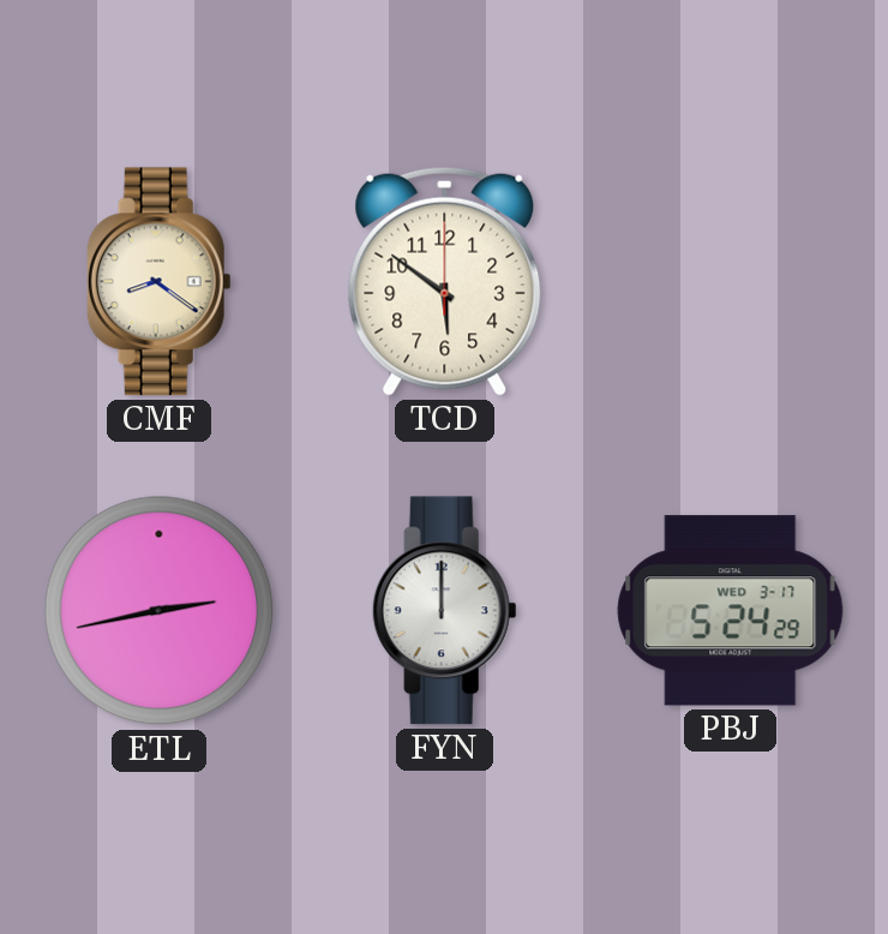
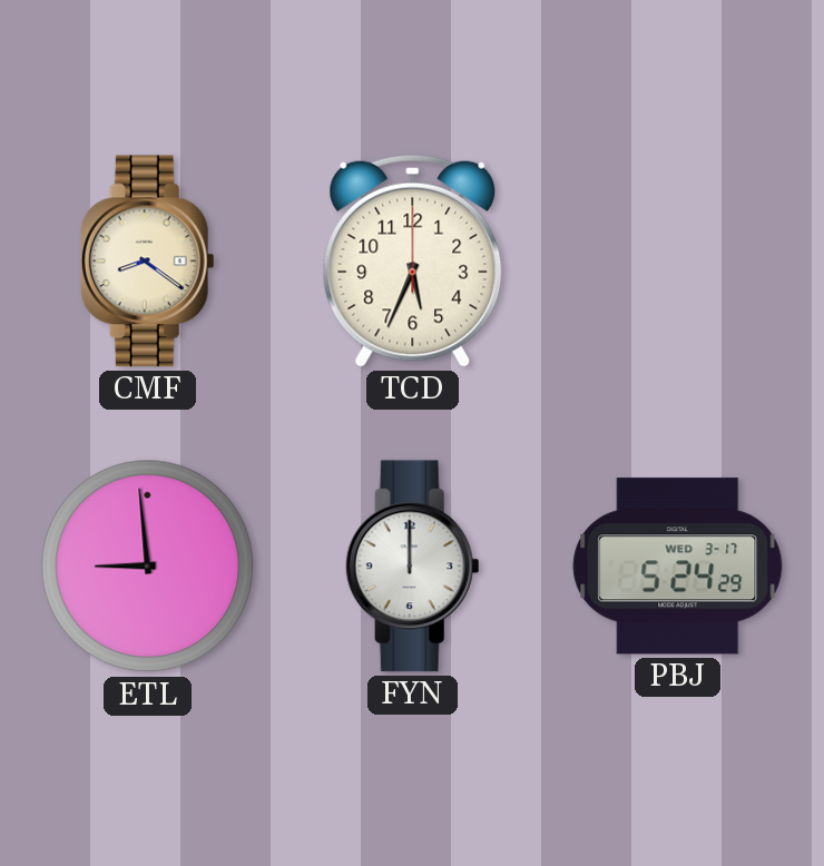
TCD: 5:51 -> 5:34 (413, 260)
ETL: 2:43 -> 8:59 (148, 567)
